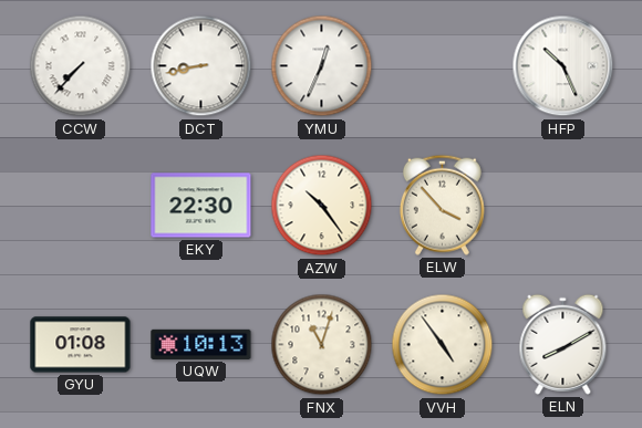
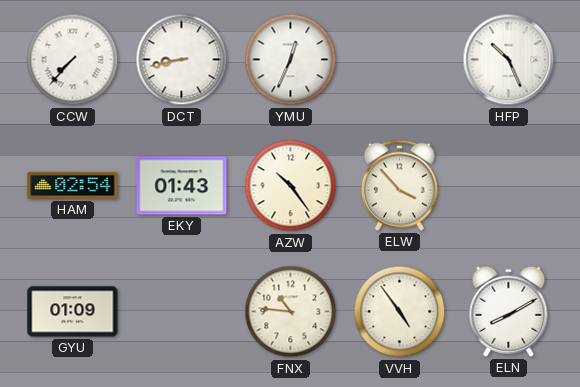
HAM: none -> 02:54 (73, 185)
EKY: 22:30 -> 01:43 (182, 186)
GYU: 01:08 -> 01:09 (73, 312)
UQW: 10:13 -> none (201, 344)
FNX: 11:03 -> 10:46 (291, 312)
